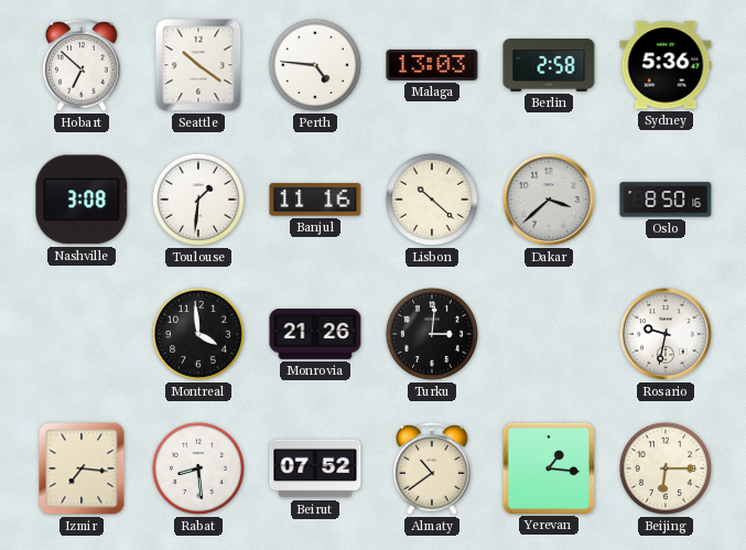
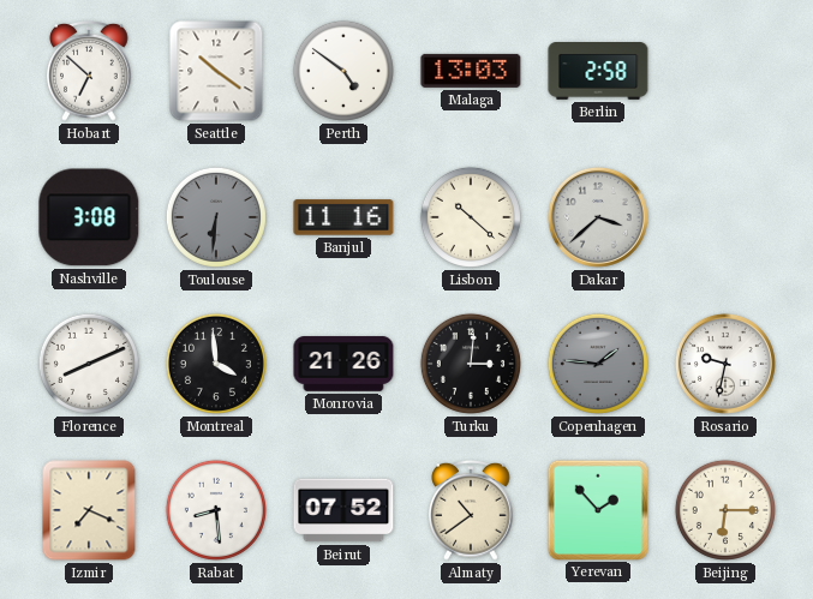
Perth: 4:46 -> 4:51 (343, 71)
Sydney: 5:36 -> none (666, 65)
Toulouse: 1:31 -> 6:31 (216, 217)
Toulouse dial: white -> grey (216, 217)
Oslo: 8:50 -> none (666, 199)
Florence: none -> 8:11 (89, 364)
Copenhagen: none -> 1:46 (598, 364)
Izmir: 7:16 -> 7:19 (89, 510)
Yerevan: 1:16 -> 1:53 (597, 509)
